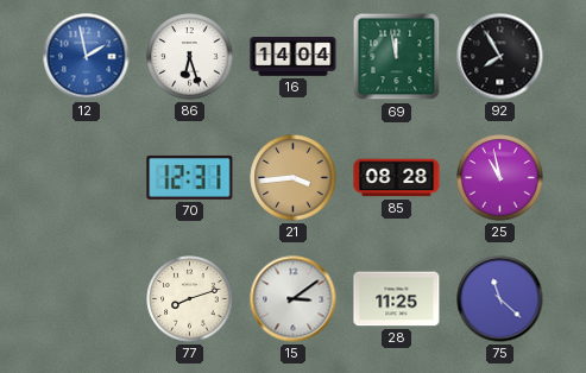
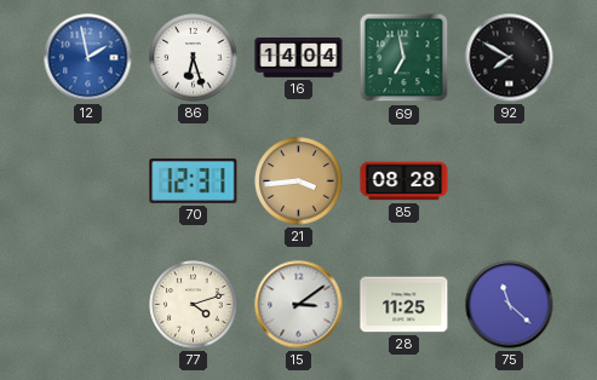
69: 11:58 -> 6:58 (404, 58)
92: 7:55 -> 7:50 (510, 58)
25: 10:58 -> none (500, 178)
77: 8:12 -> 4:12 (194, 305)
